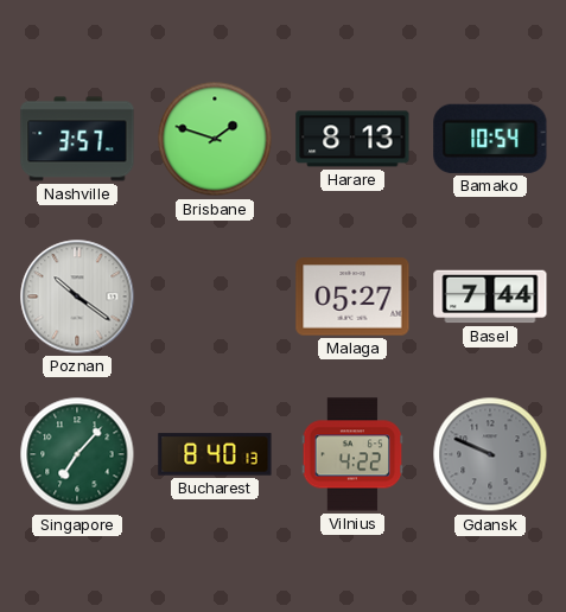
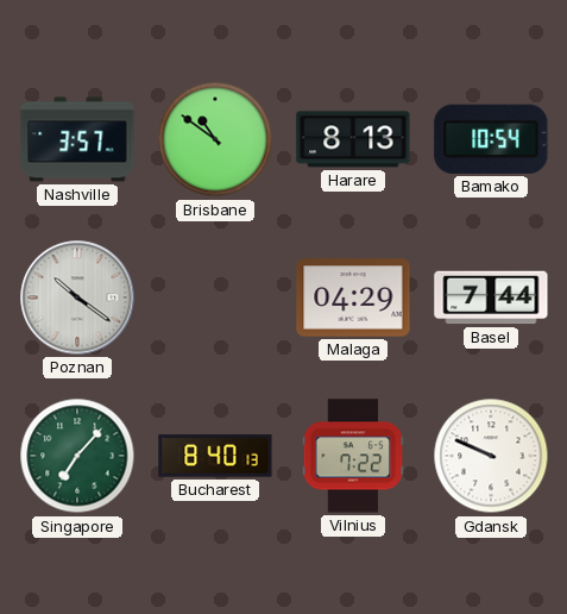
Brisbane: 1:48 -> 10:51 (215, 139)
Malaga: 05:27 -> 04:29 (353, 297)
Vilnius: 4:22 -> 7:22 (353, 456)
Gdansk dial: grey -> white (491, 456)
